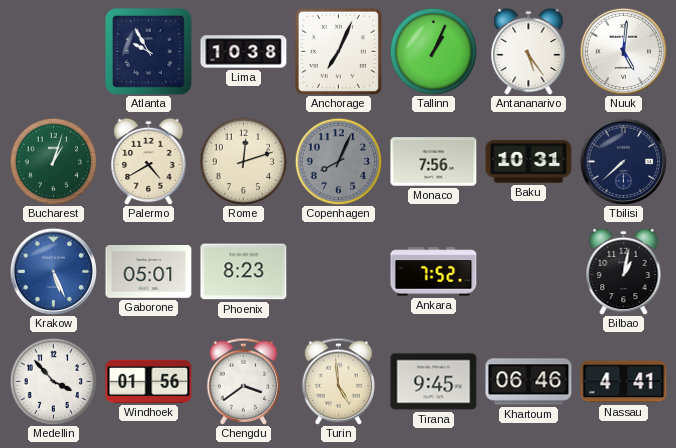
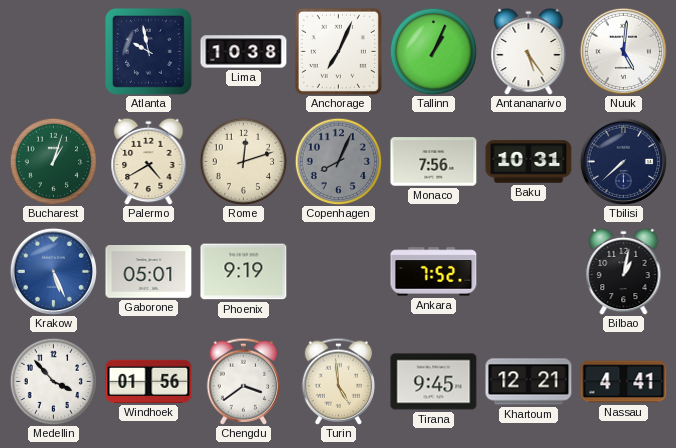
Atlanta: 9:55 -> 9:58 (148, 51)
Phoenix: 8:23 -> 9:19 (244, 272)
Khartoum: 06:46 -> 12:21 (529, 382)
